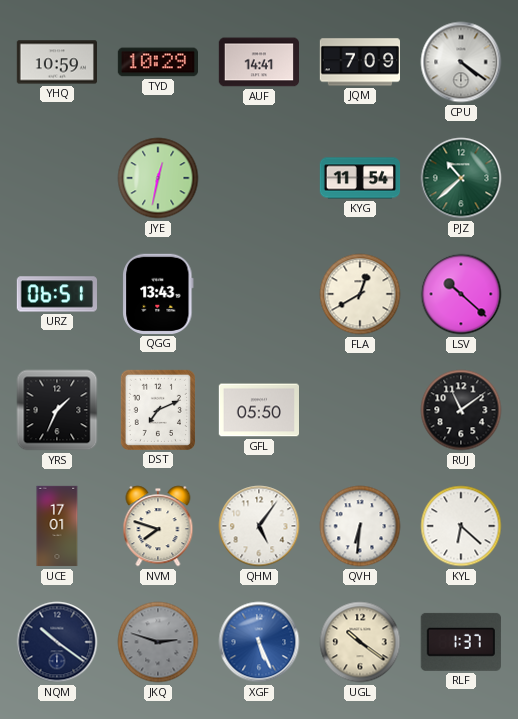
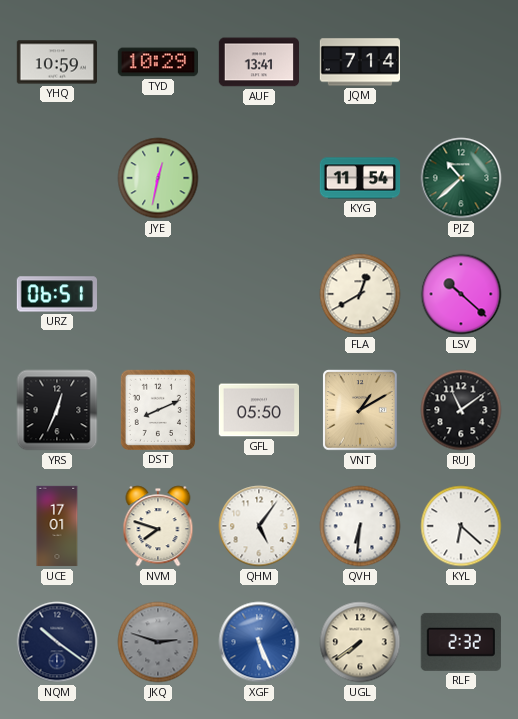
AUF: 14:41 -> 13:41 (258, 62)
JQM: 7:09 -> 7:14 (359, 62)
CPU: 4:21 -> none (461, 62)
QGG: 13:43 -> none (158, 294)
YRS: 1:34 -> 12:34 (57, 410)
DST: 7:11 -> 8:11 (157, 409)
VNT: none -> 1:10 (360, 410)
UGL: 10:21 -> 7:39 (360, 642)
RLF: 1:37 -> 2:32 (461, 642)
